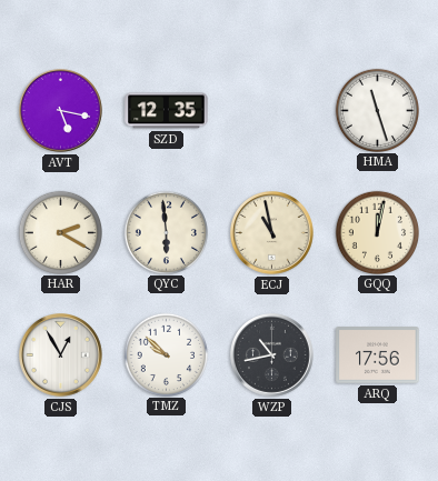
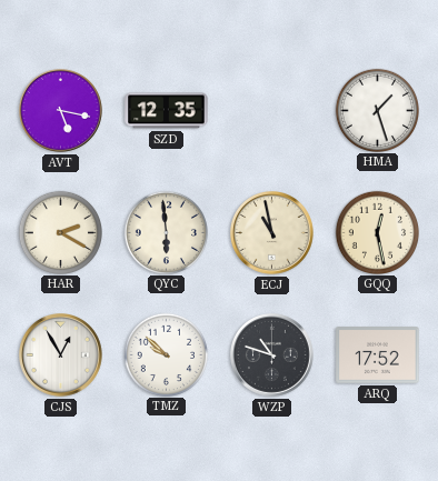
HMA: 11:27 -> 1:27 (377, 110)
GQQ: 12:02 -> 12:28 (377, 232)
WZP: 10:43 -> 10:48 (272, 355)
ARQ: 17:56 -> 17:52 (378, 355)
